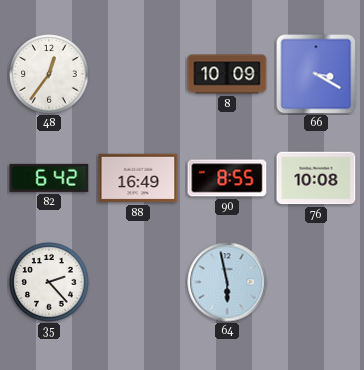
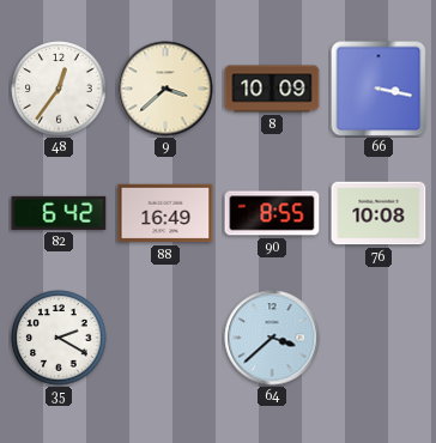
9: none -> 3:38 (165, 89)
66: 3:20 -> 3:17 (379, 89)
35: 2:23 -> 2:20 (59, 338)
64: 5:58 -> 3:38 (272, 338)
